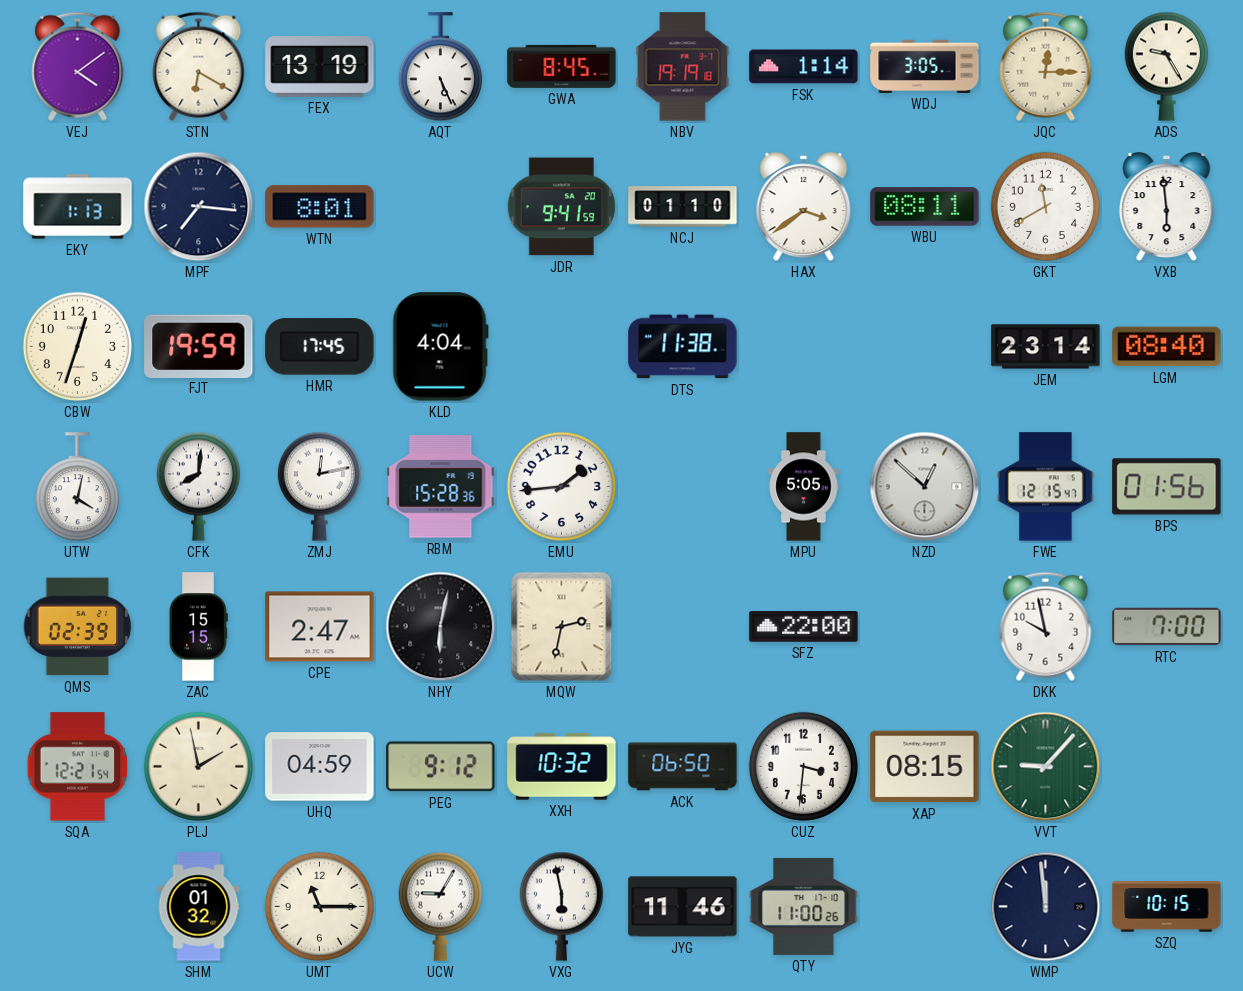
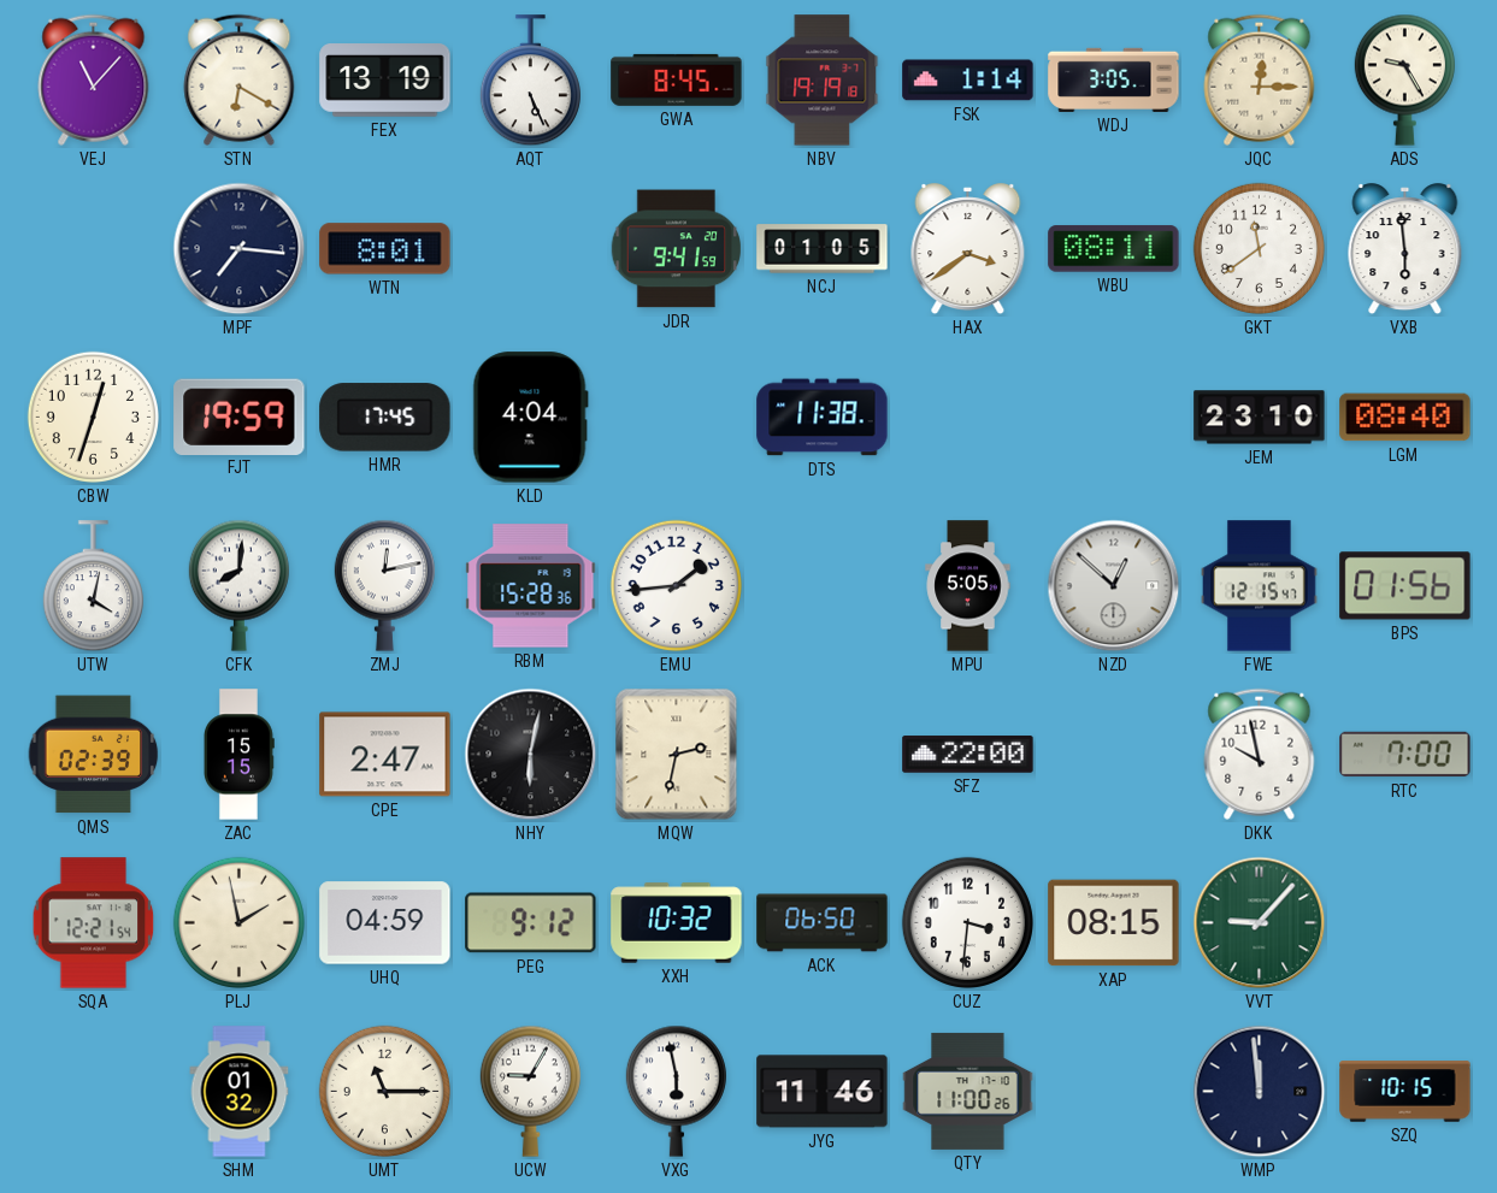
VEJ: 4:09 -> 11:07 (94, 79)
EKY: 1:13 -> none (78, 207)
NCJ: 01:10 -> 01:05 (823, 249)
GKT: 11:40 -> 11:39 (1259, 248)
JEM: 23:14 -> 23:10 (1260, 418)
